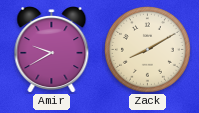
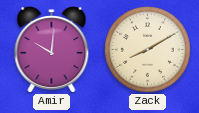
Amir: 9:40 -> 10:01 (52, 50)
